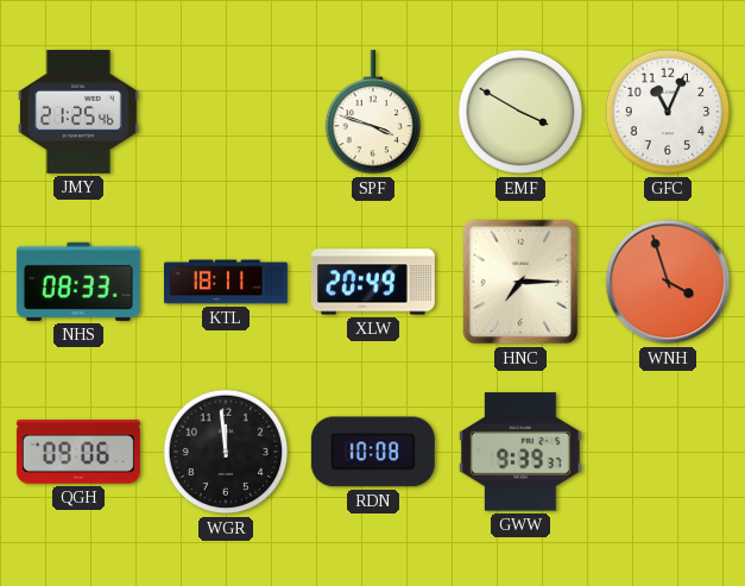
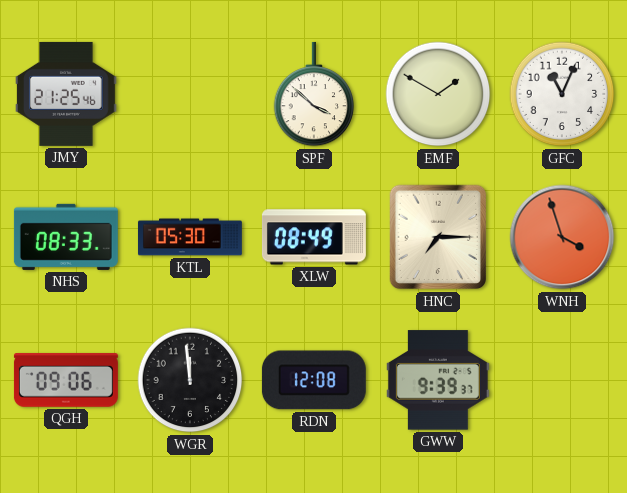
SPF: 3:48 -> 3:52 (314, 94)
EMF: 3:50 -> 1:50 (438, 94)
KTL: 18:11 -> 05:30 (190, 237)
XLW: 20:49 -> 08:49 (314, 237)
RDN: 10:08 -> 12:08 (314, 380)
